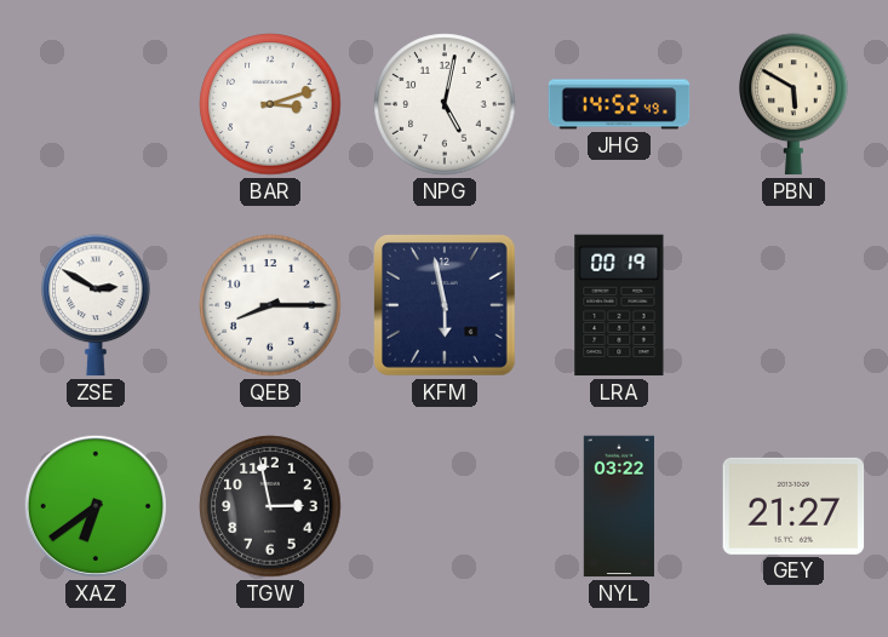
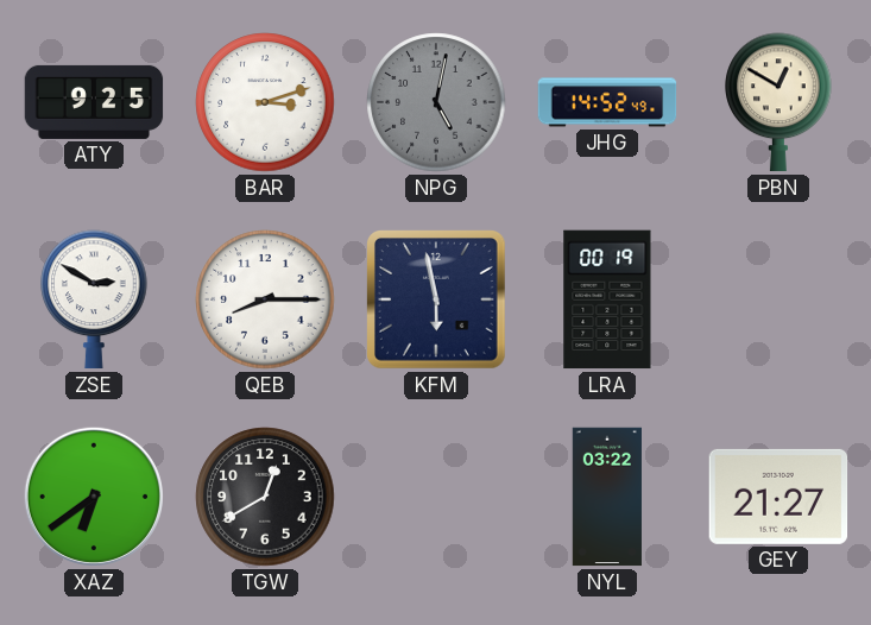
ATY: none -> 9:25 (94, 102)
NPG dial: white -> grey (436, 102)
PBN: 5:50 -> 12:50 (778, 102)
TGW: 2:58 -> 12:40 (265, 497)
